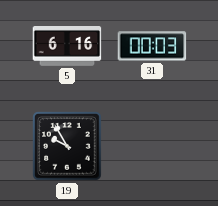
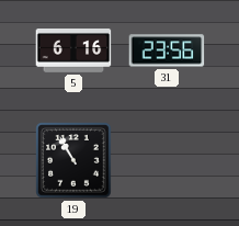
31: 00:03 -> 23:56 (167, 50)
19: 9:55 -> 10:55 (73, 160)
